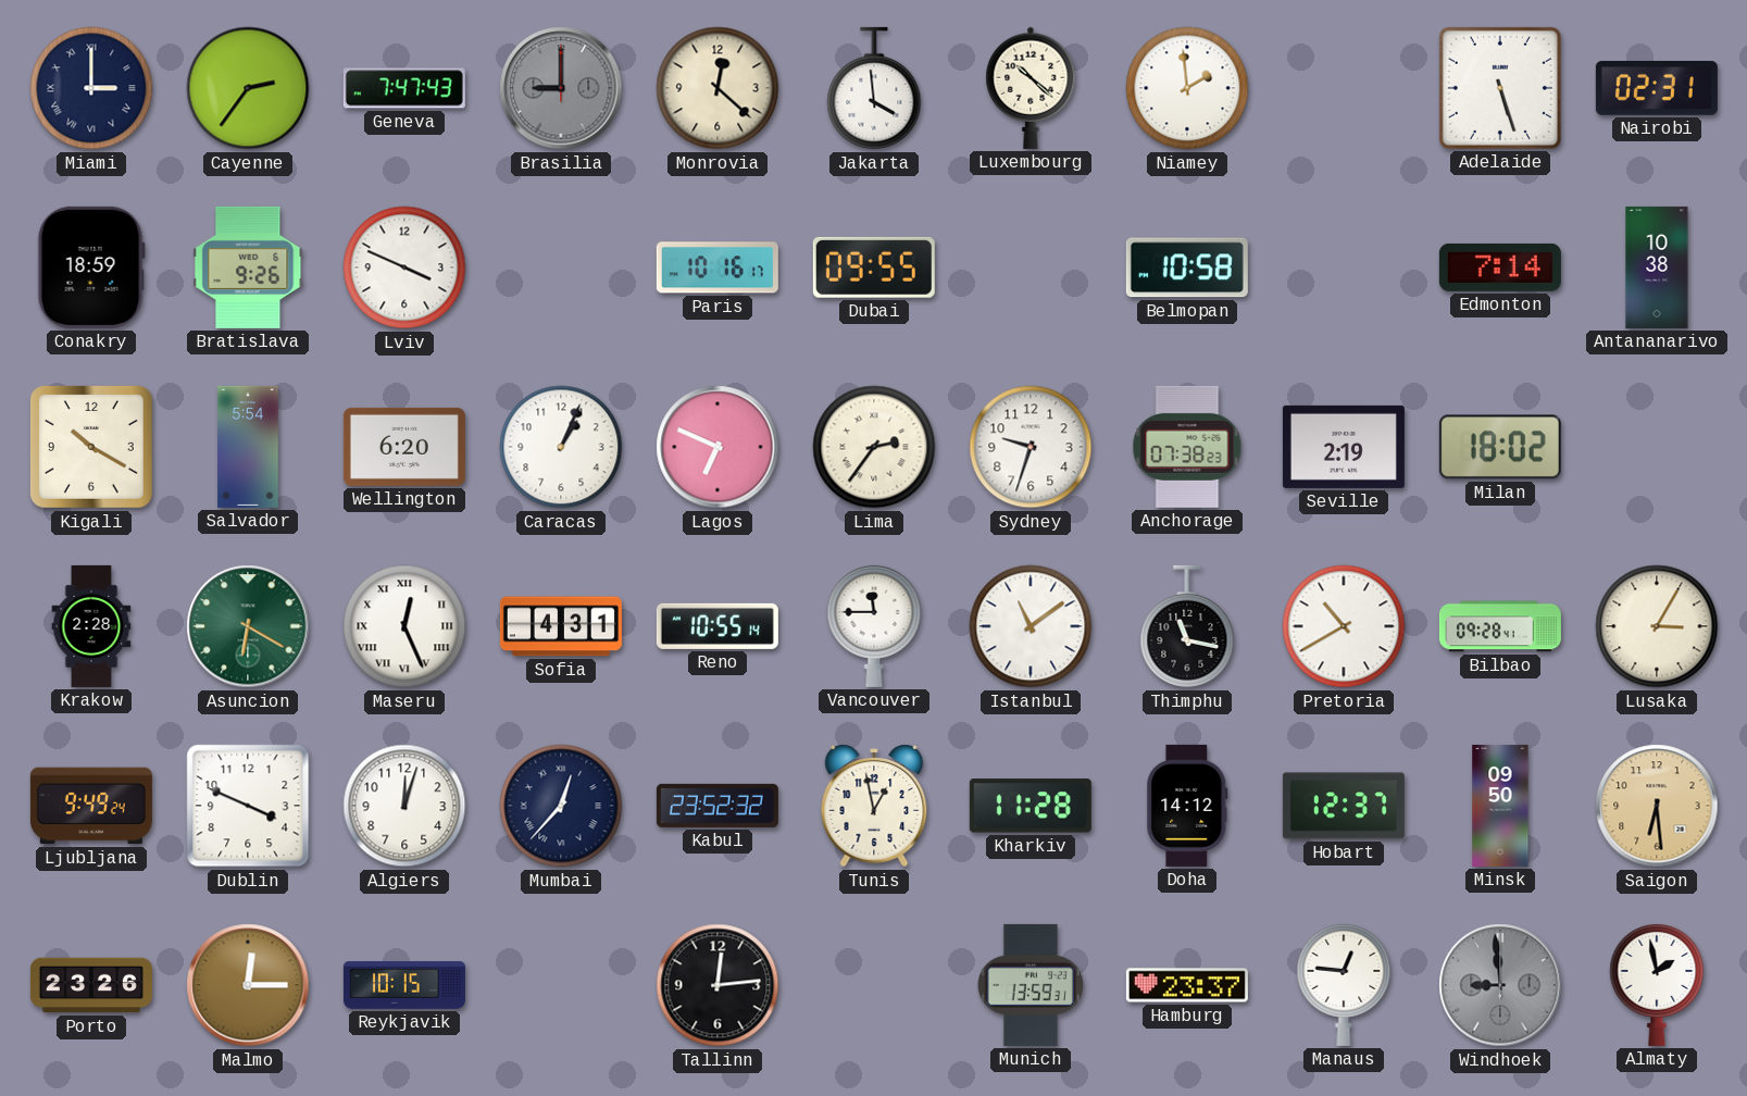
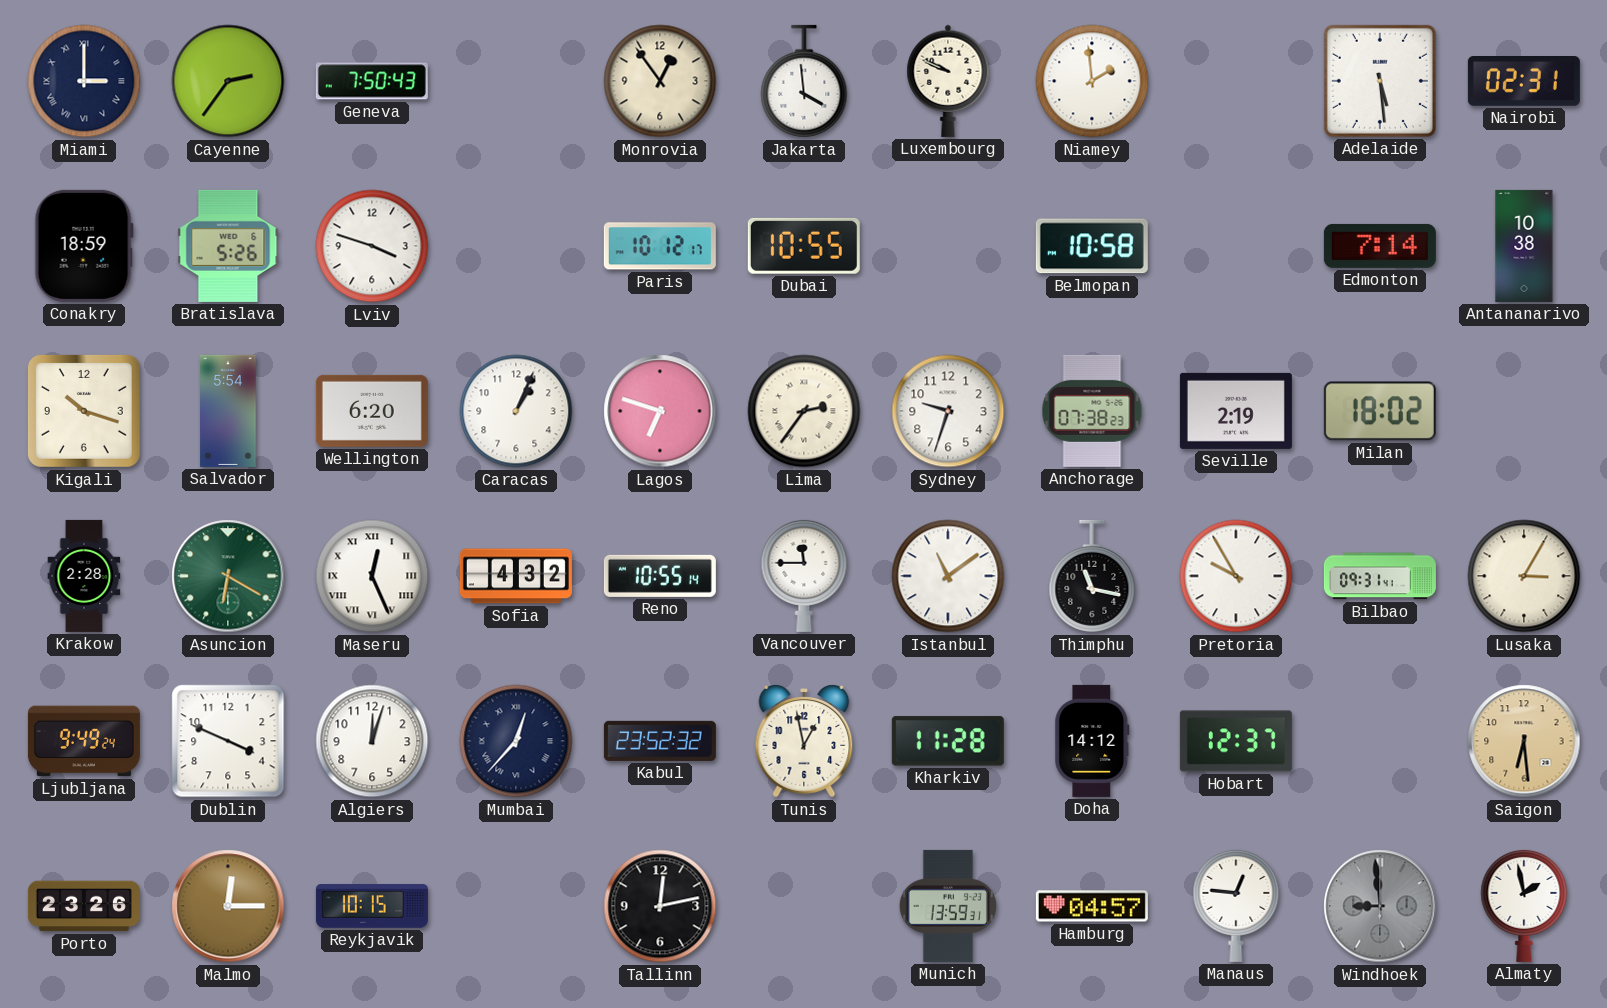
Geneva: 7:47 -> 7:50 (372, 81)
Brasilia: 9:00 -> none (561, 88)
Monrovia: 12:22 -> 12:54 (660, 81)
Luxembourg: 10:22 -> 9:49 (948, 81)
Adelaide: 5:27 -> 5:29 (1380, 81)
Bratislava: 9:26 -> 5:26 (228, 246)
Lviv: 3:49 -> 3:48 (372, 246)
Paris: 10:16 -> 10:12 (660, 246)
Dubai: 09:55 -> 10:55 (804, 246)
Kigali: 10:20 -> 10:18 (84, 411)
Lagos: 6:49 -> 6:48 (660, 411)
Sofia: 4:31 -> 4:32 (516, 576)
Pretoria: 10:40 -> 9:55 (1236, 576)
Bilbao: 09:28 -> 09:31 (1380, 576)
Minsk: 09:50 -> none (1500, 806)
Tallinn: 12:14 -> 12:13 (660, 906)
Hamburg: 23:37 -> 04:57 (1092, 906)
